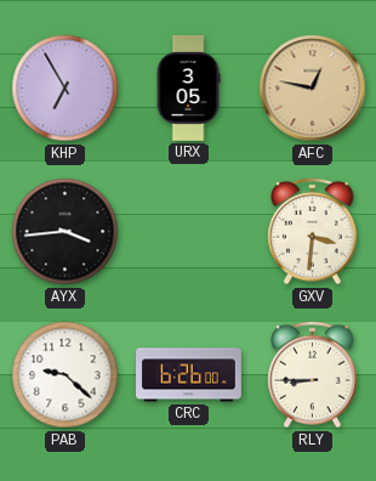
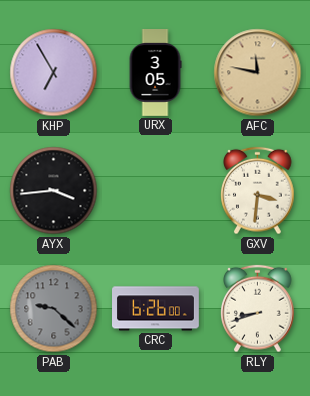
AFC: 12:47 -> 11:47 (258, 73)
PAB dial: white -> grey (54, 309)
RLY: 8:45 -> 8:42 (258, 309)
